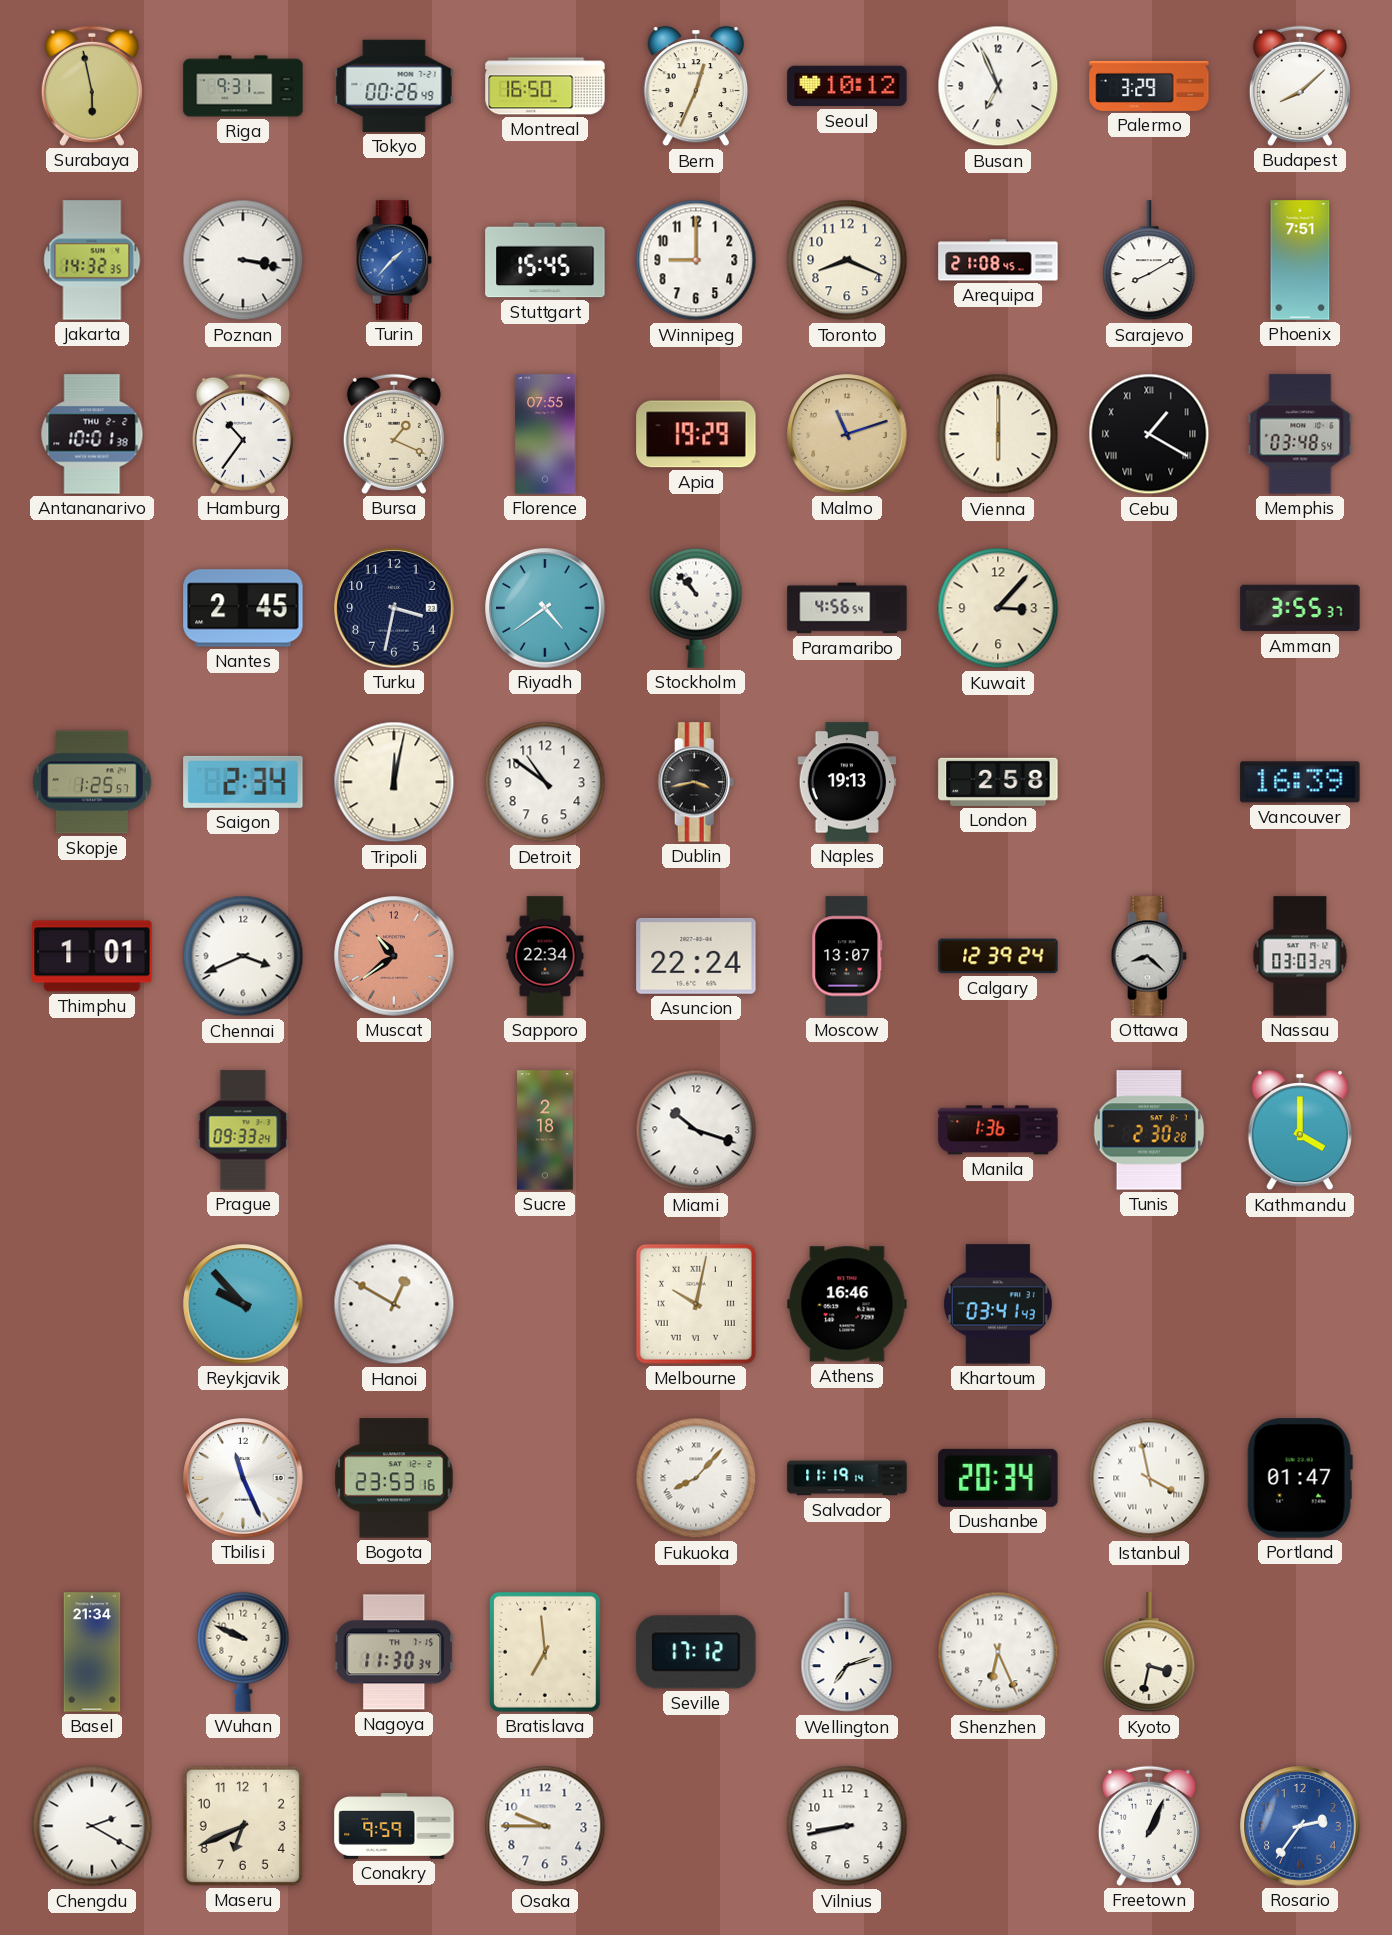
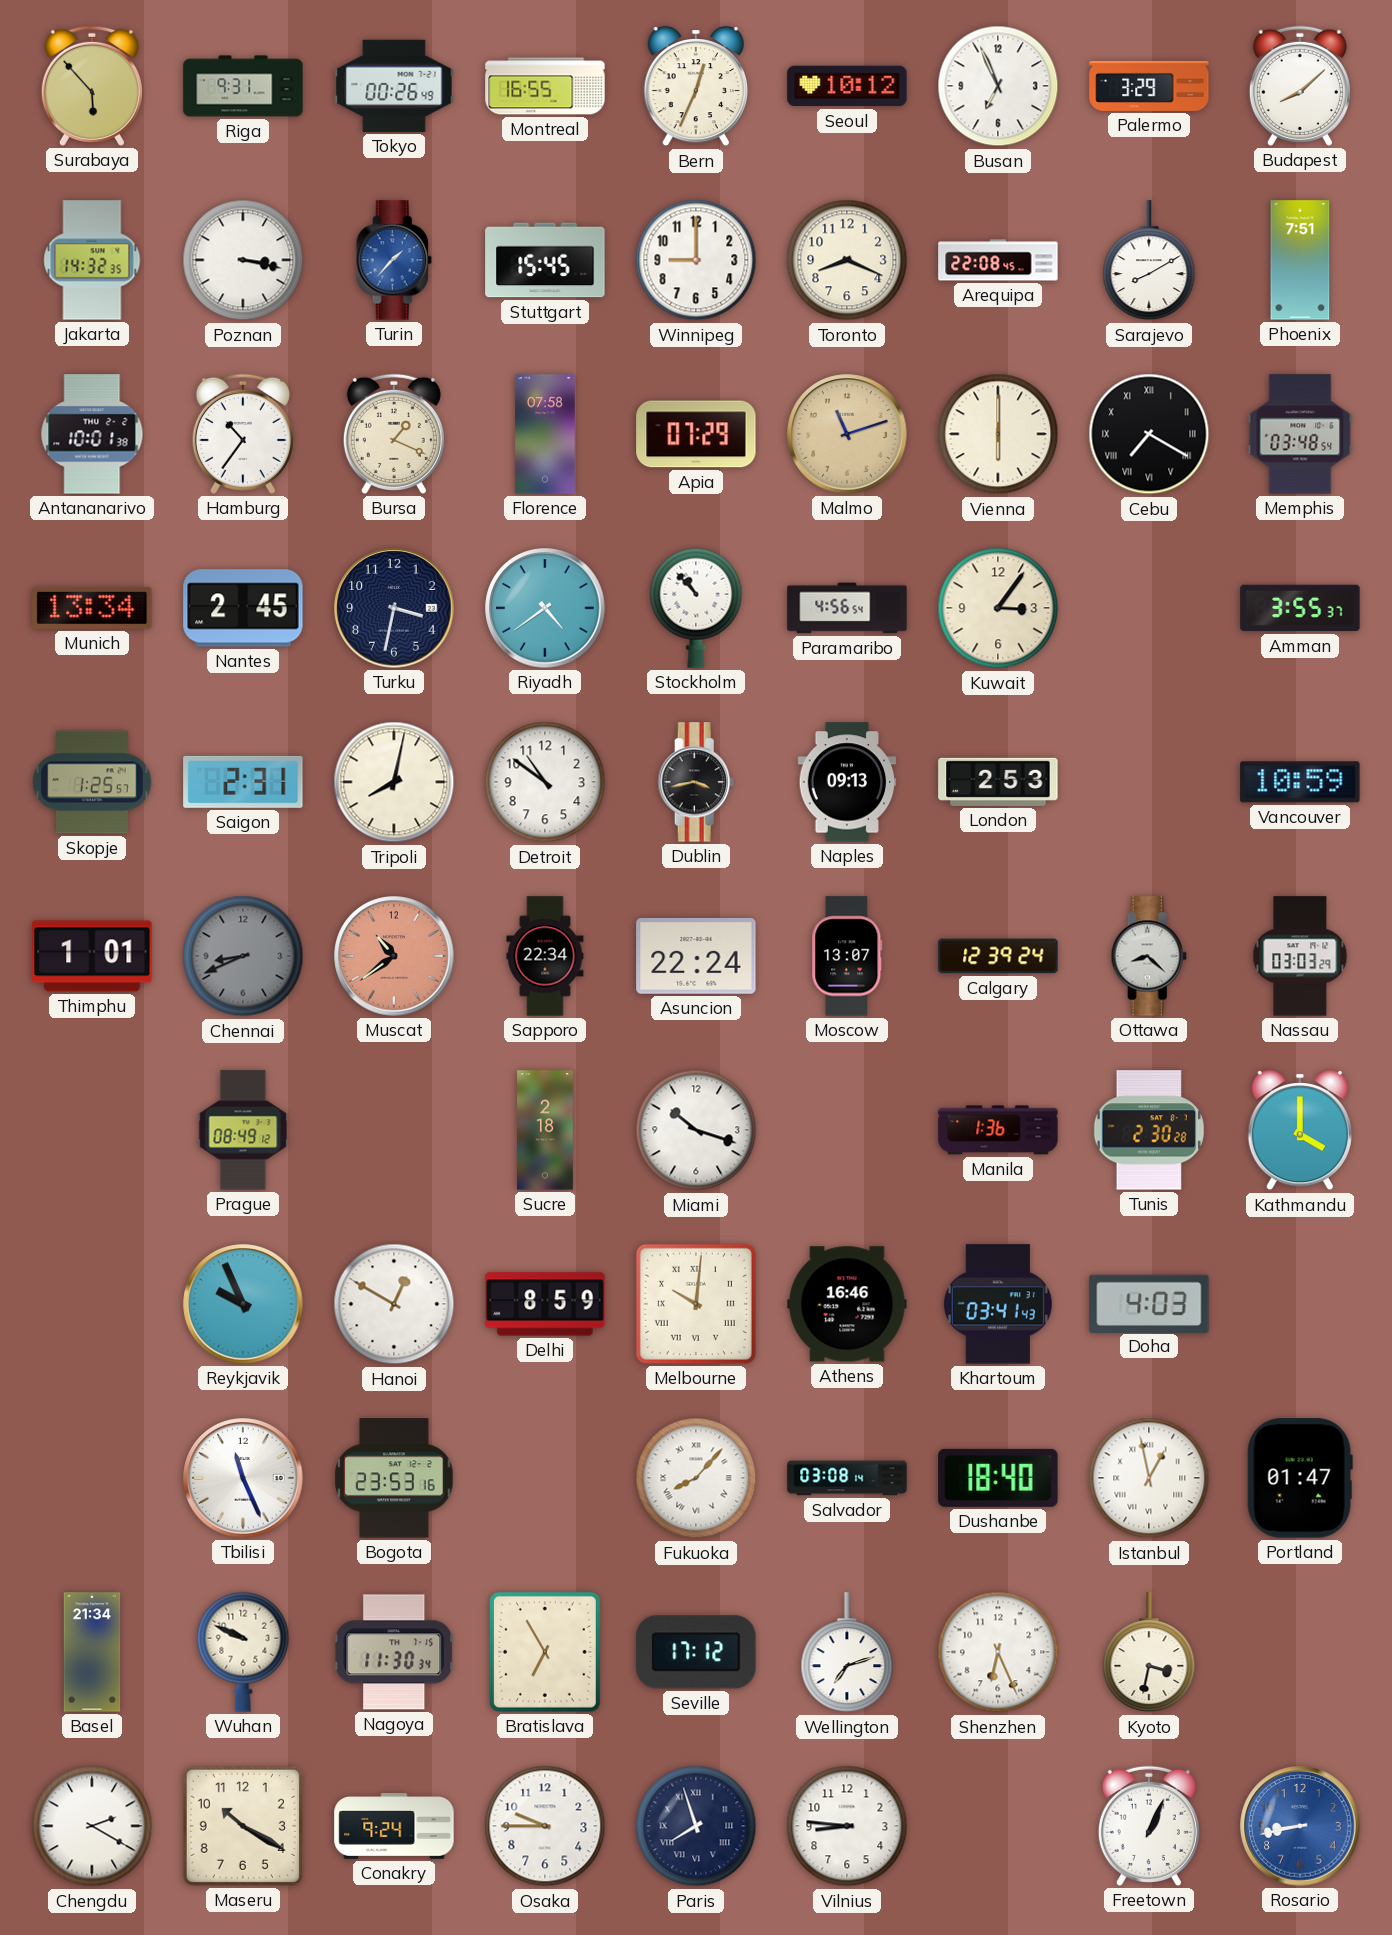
Surabaya: 5:58 -> 5:53 (92, 86)
Montreal: 16:50 -> 16:55 (545, 86)
Arequipa: 21:08 -> 22:08 (998, 260)
Florence: 07:55 -> 07:58 (545, 434)
Apia: 19:29 -> 07:29 (696, 434)
Cebu: 1:20 -> 7:20 (1149, 434)
Munich: none -> 13:34 (92, 608)
Kuwait: 3:07 -> 3:06 (998, 608)
Saigon: 2:34 -> 2:31 (243, 782)
Tripoli: 12:02 -> 8:02 (394, 782)
Naples: 19:13 -> 09:13 (847, 782)
London: 2:58 -> 2:53 (998, 782)
Vancouver: 16:39 -> 10:59 (1300, 782)
Chennai: 3:41 -> 8:41 (243, 956)
Chennai dial: white -> grey (243, 956)
Prague: 09:33 -> 08:49 (243, 1130)
Reykjavik: 9:53 -> 9:56 (243, 1304)
Delhi: none -> 8:59 (545, 1304)
Melbourne: 10:02 -> 10:01 (696, 1304)
Doha: none -> 4:03 (1149, 1303)
Salvador: 11:19 -> 03:08 (847, 1478)
Dushanbe: 20:34 -> 18:40 (998, 1478)
Istanbul: 3:58 -> 12:58 (1149, 1478)
Bratislava: 6:59 -> 6:55 (545, 1652)
Maseru: 6:41 -> 10:20 (243, 1826)
Conakry: 9:59 -> 9:24 (394, 1826)
Paris: none -> 7:57 (696, 1826)
Vilnius: 8:43 -> 8:46 (847, 1826)
Rosario: 2:36 -> 8:43 (1300, 1826)
